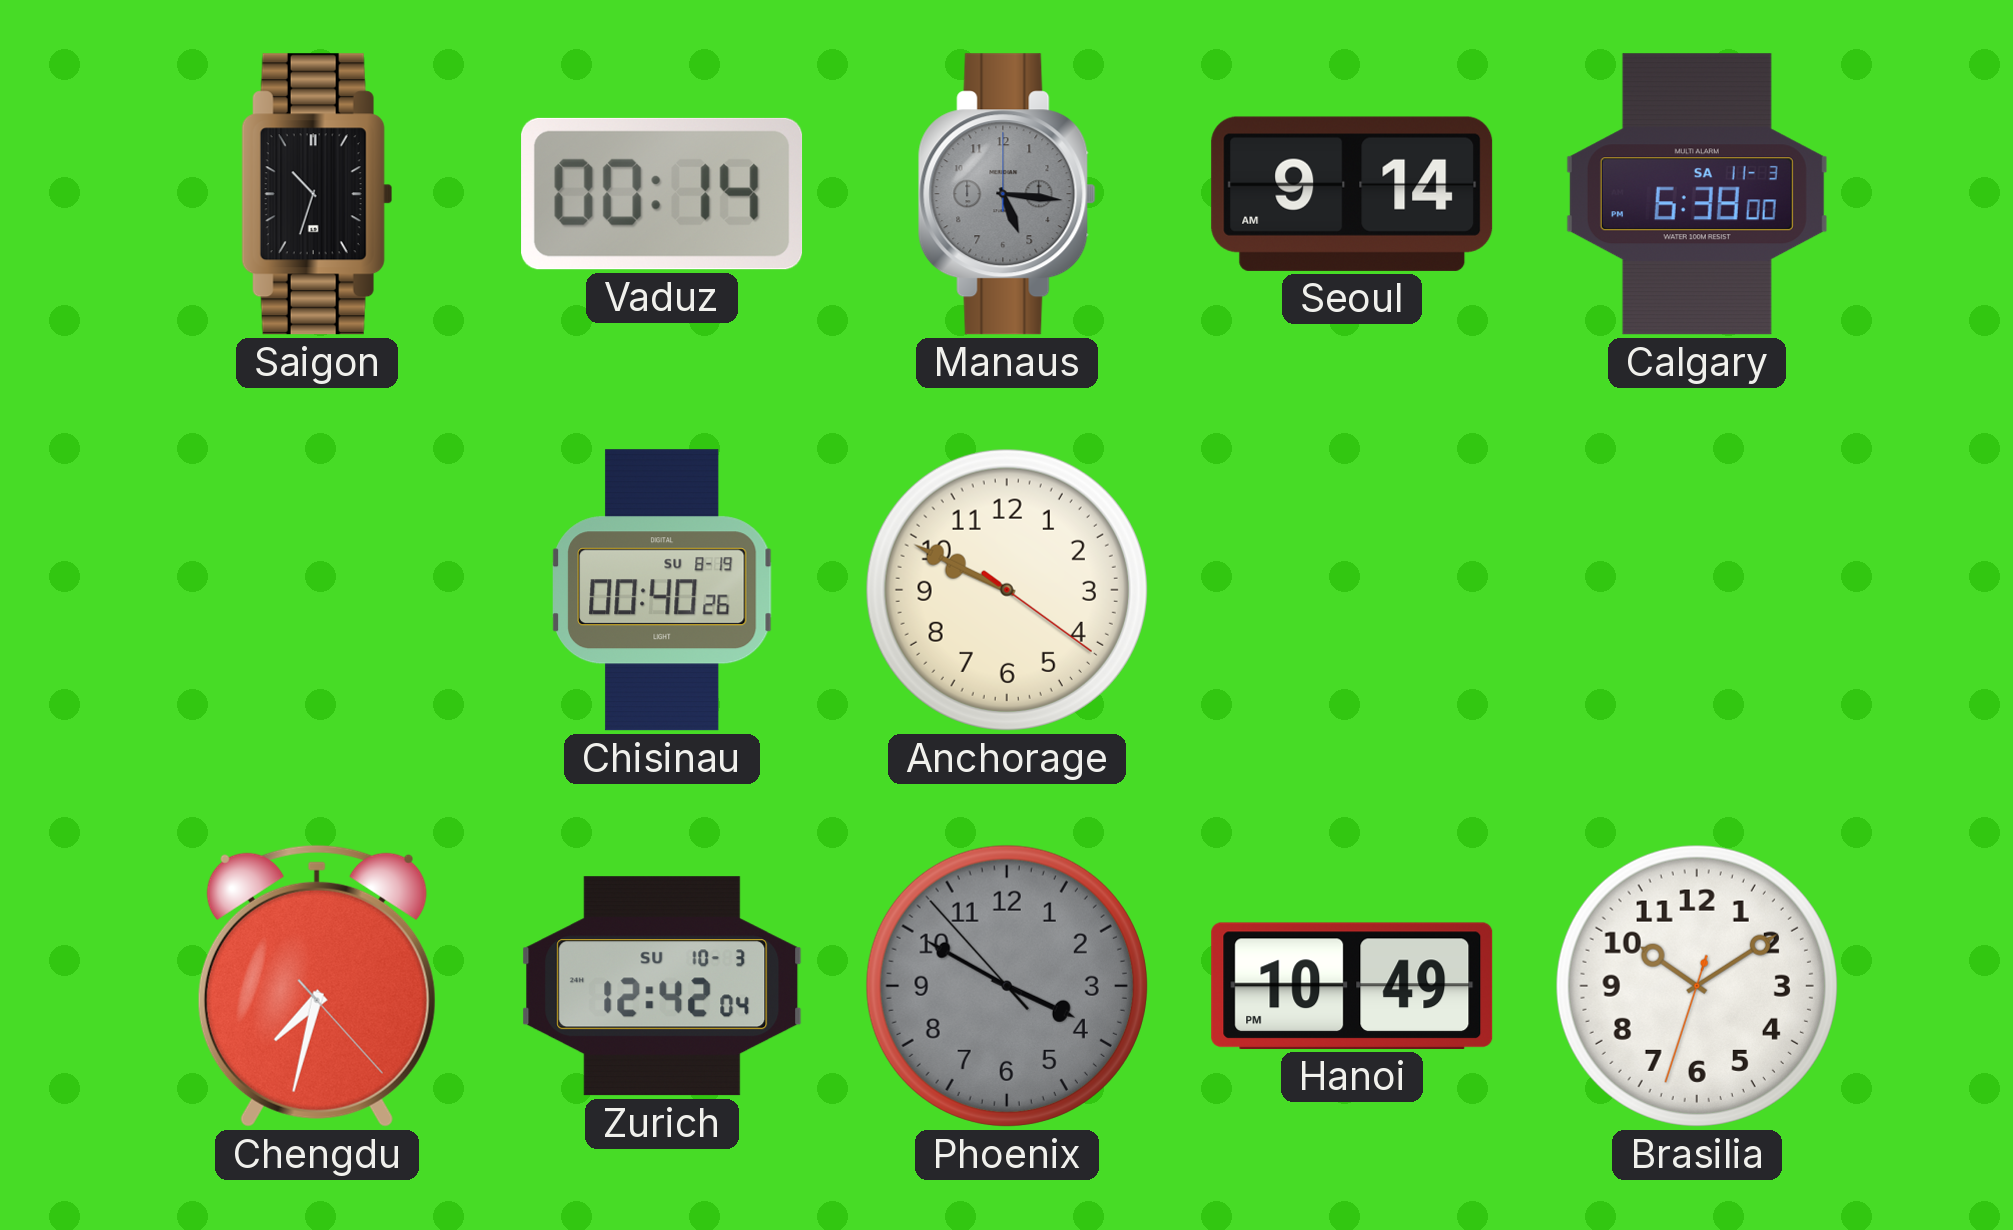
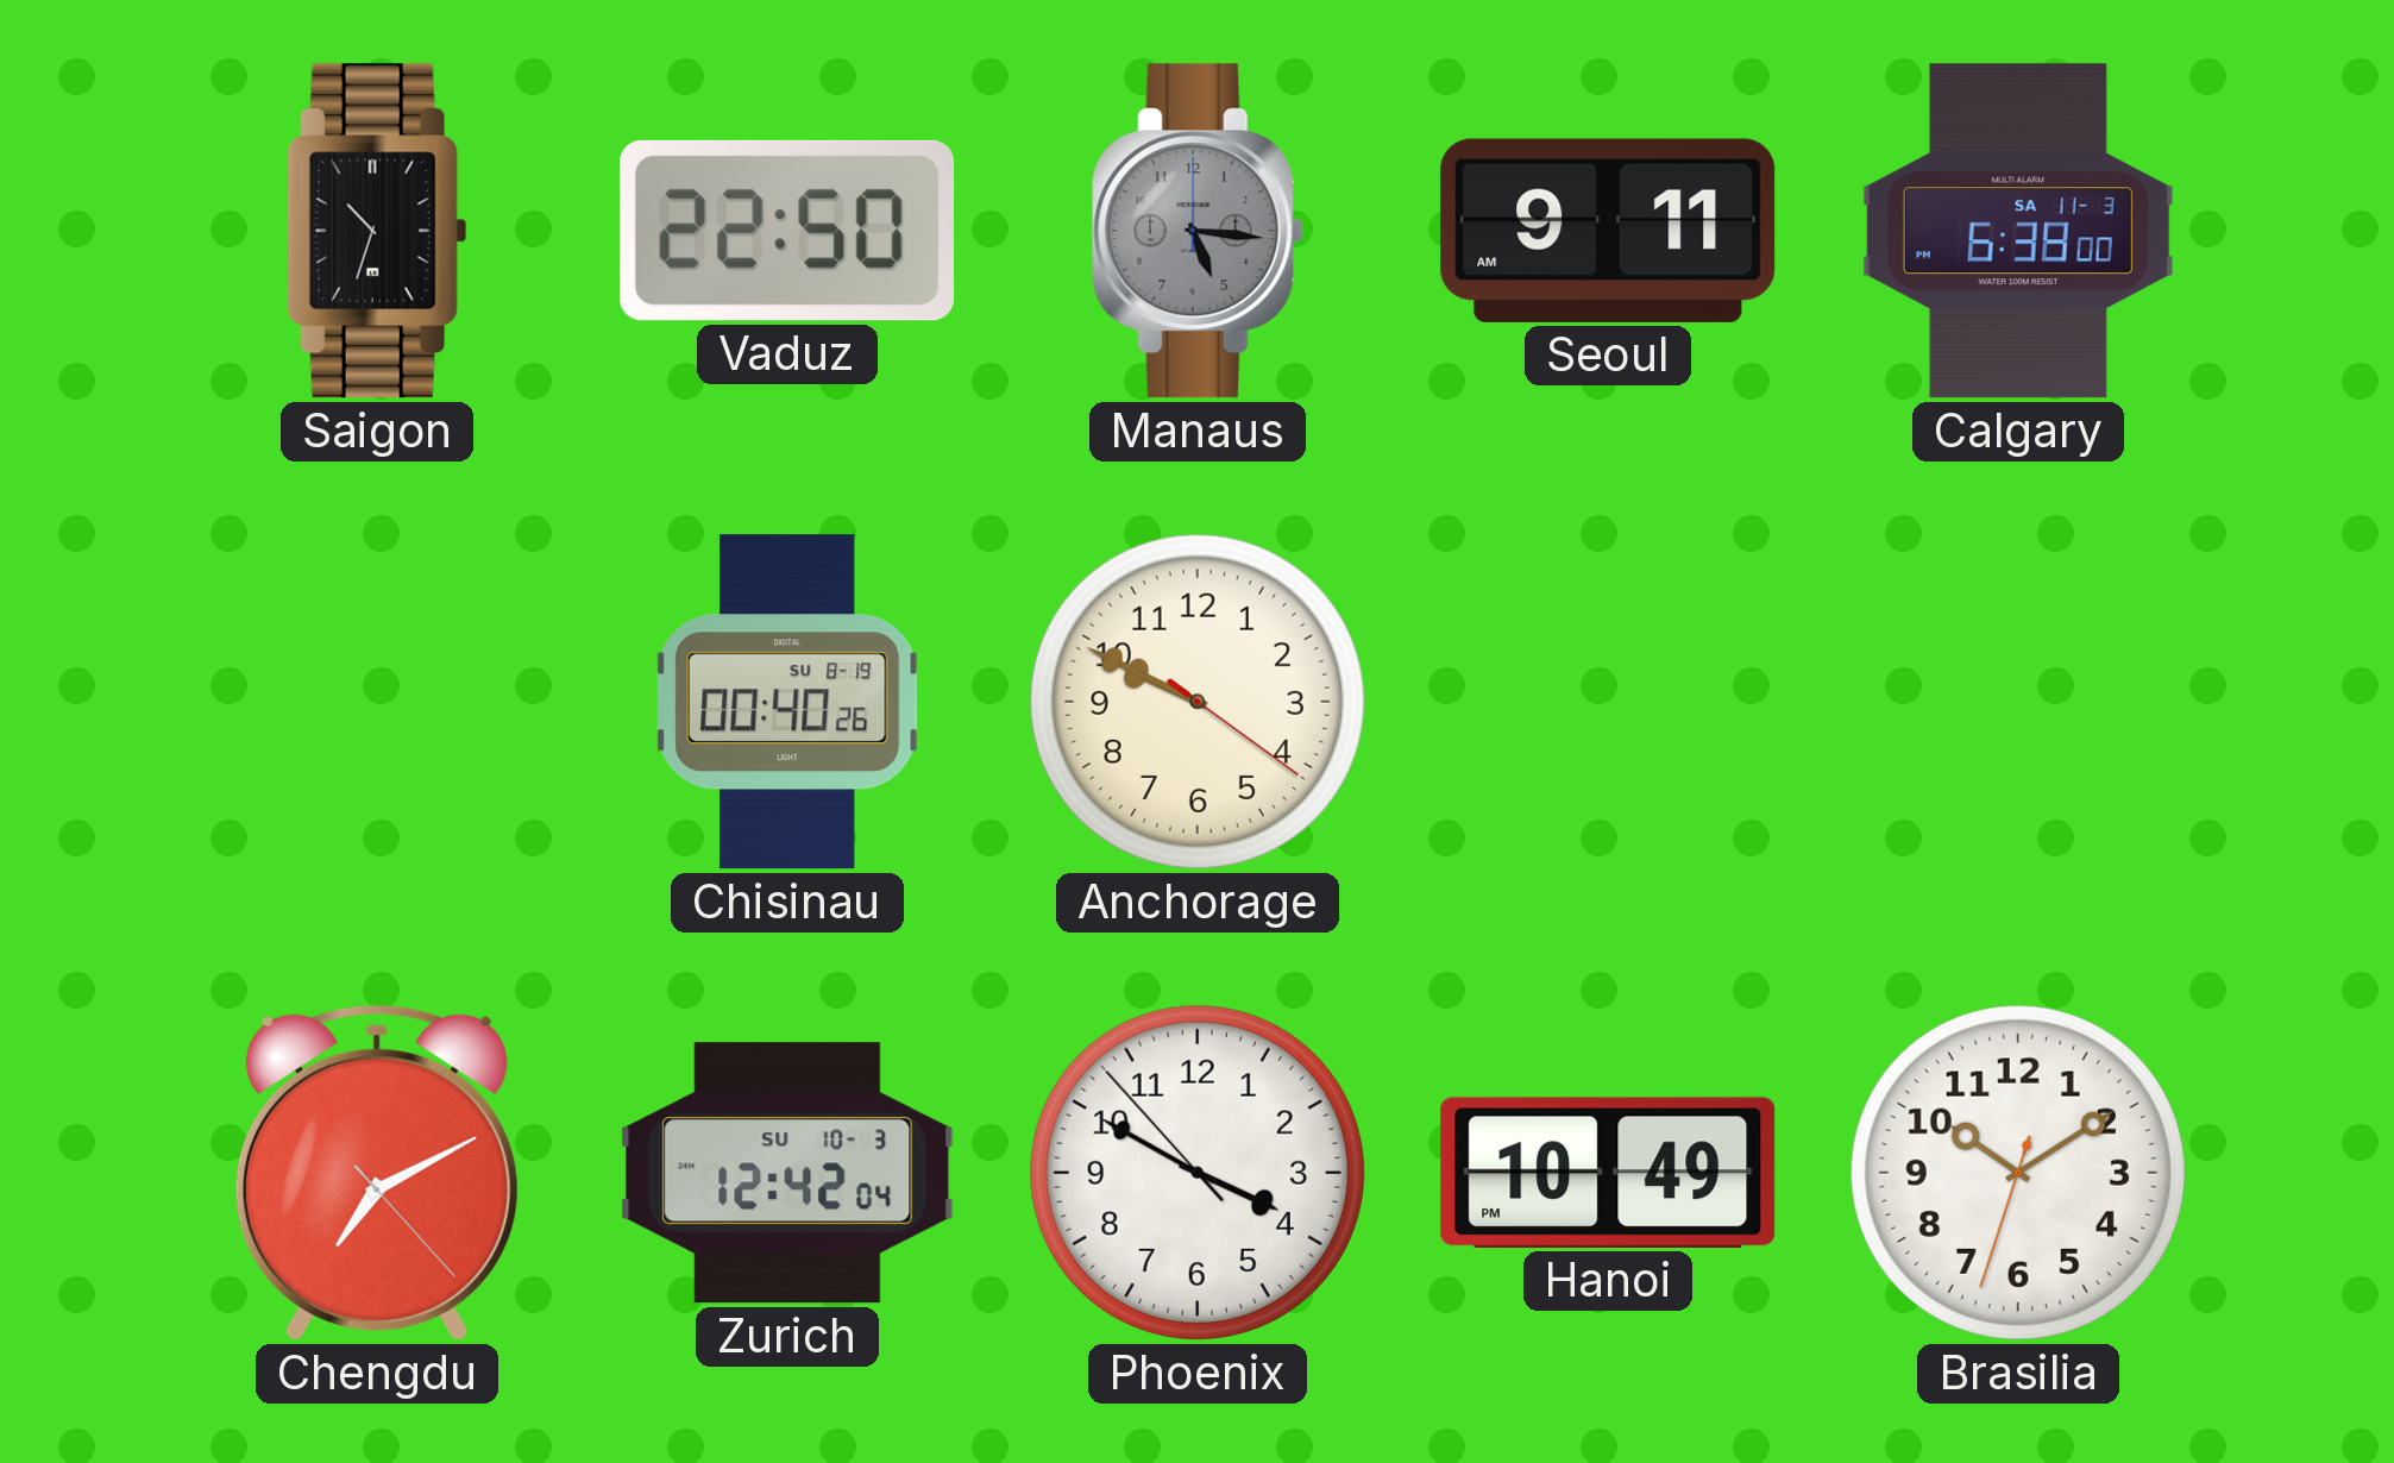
Vaduz: 00:14 -> 22:50 (787, 231)
Seoul: 9:14 -> 9:11 (1608, 231)
Chengdu: 7:32 -> 7:10 (377, 1173)
Phoenix dial: grey -> white (1198, 1173)
